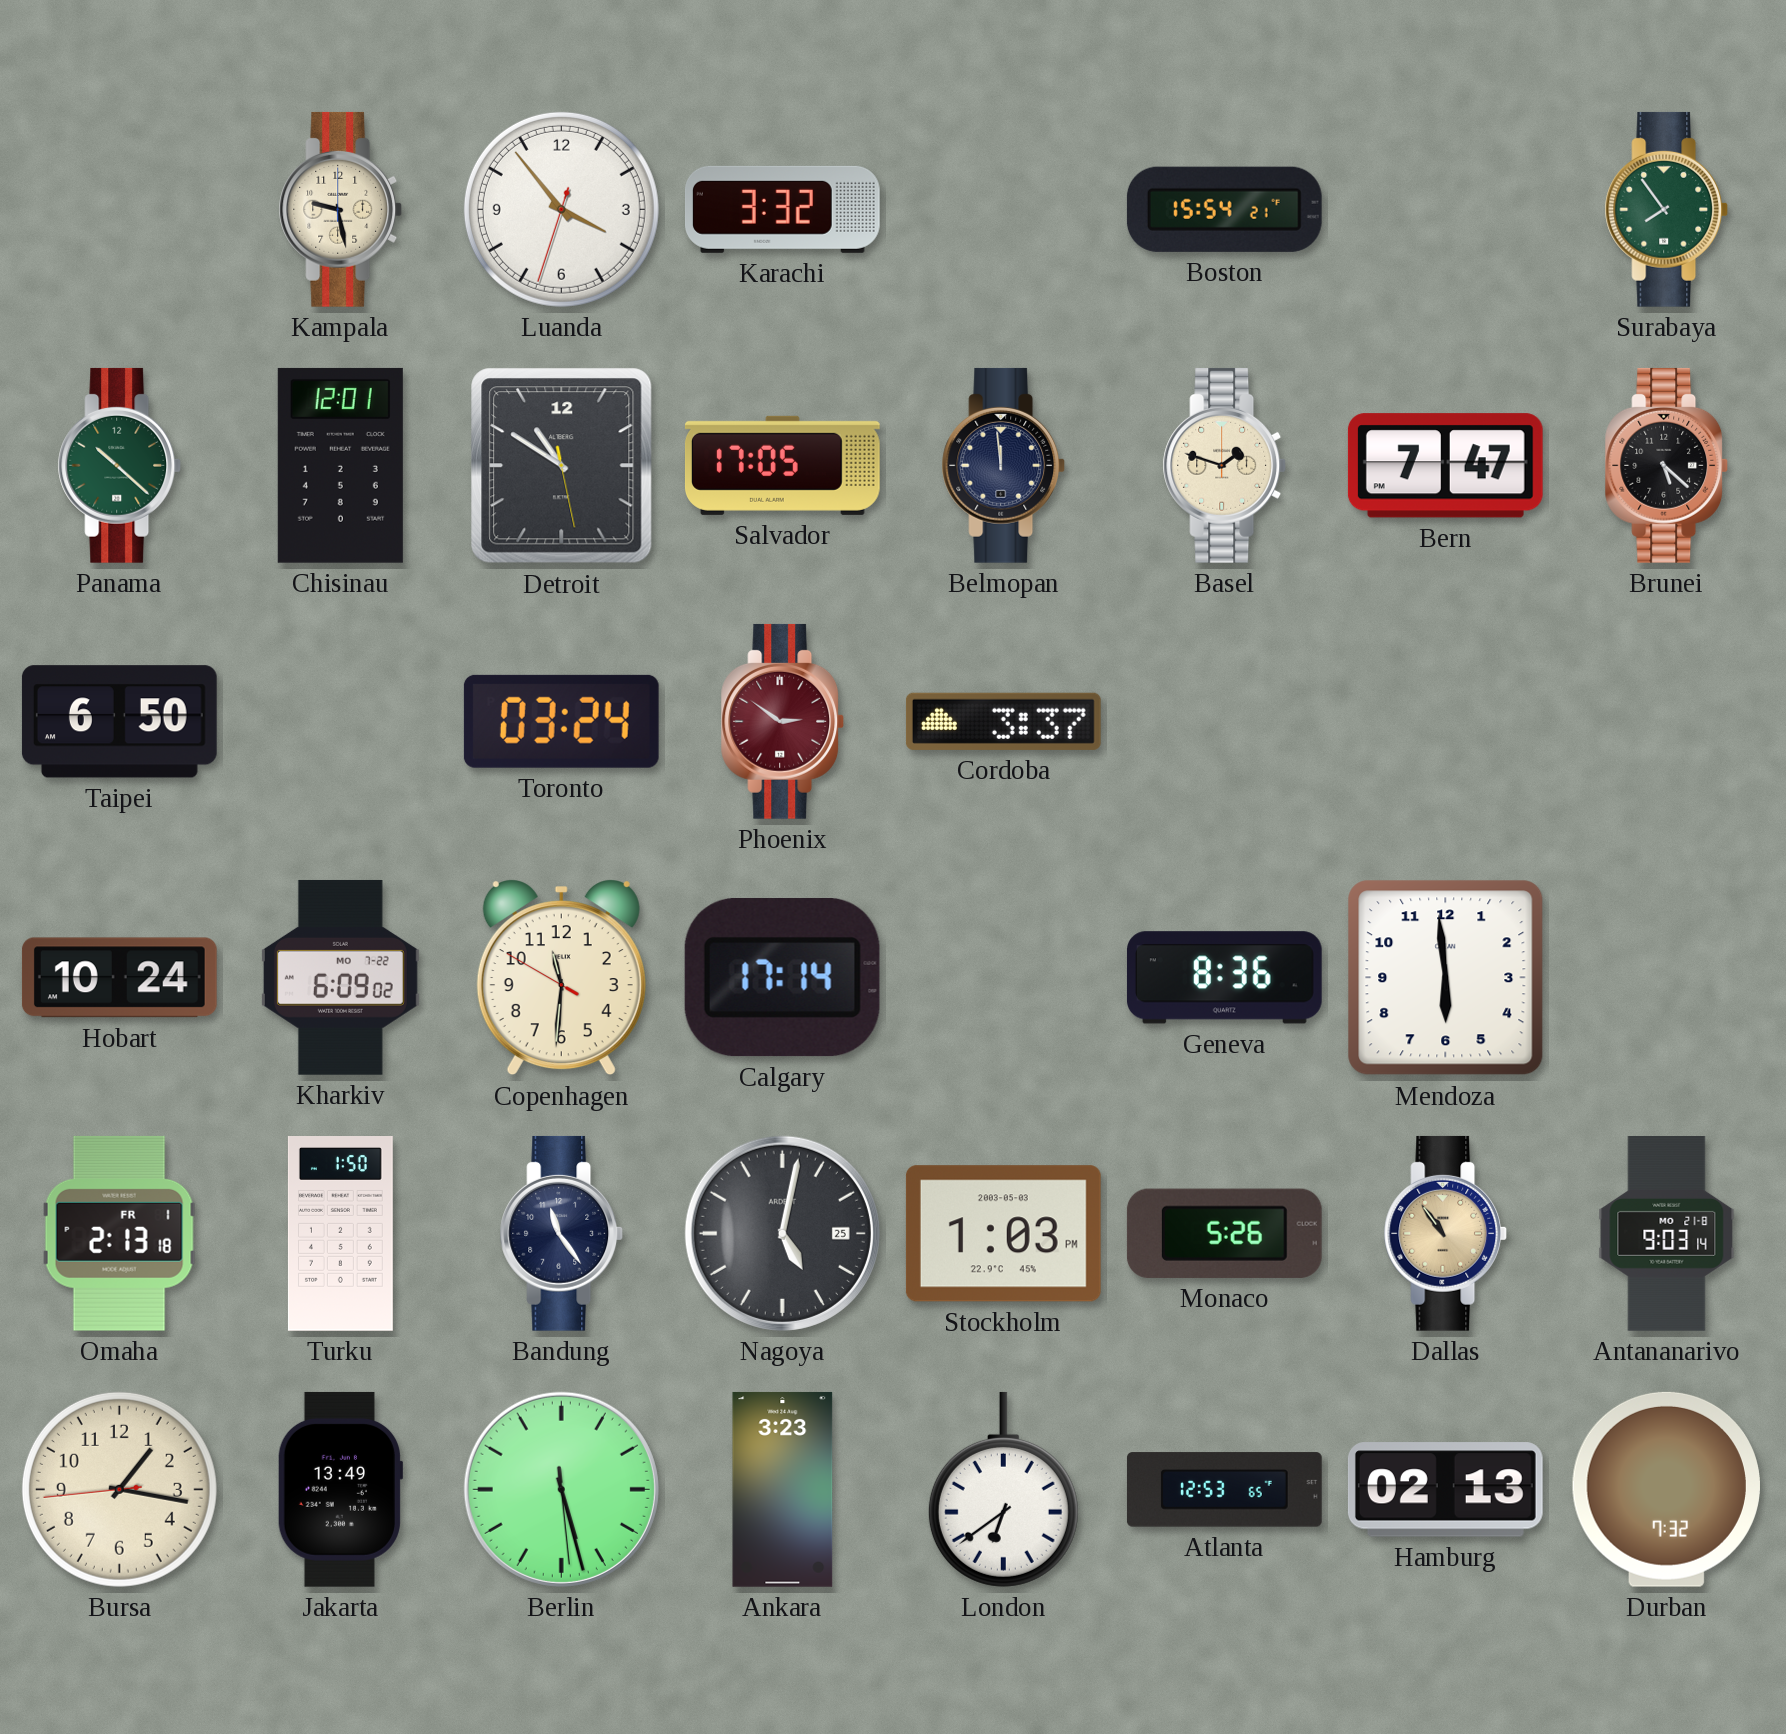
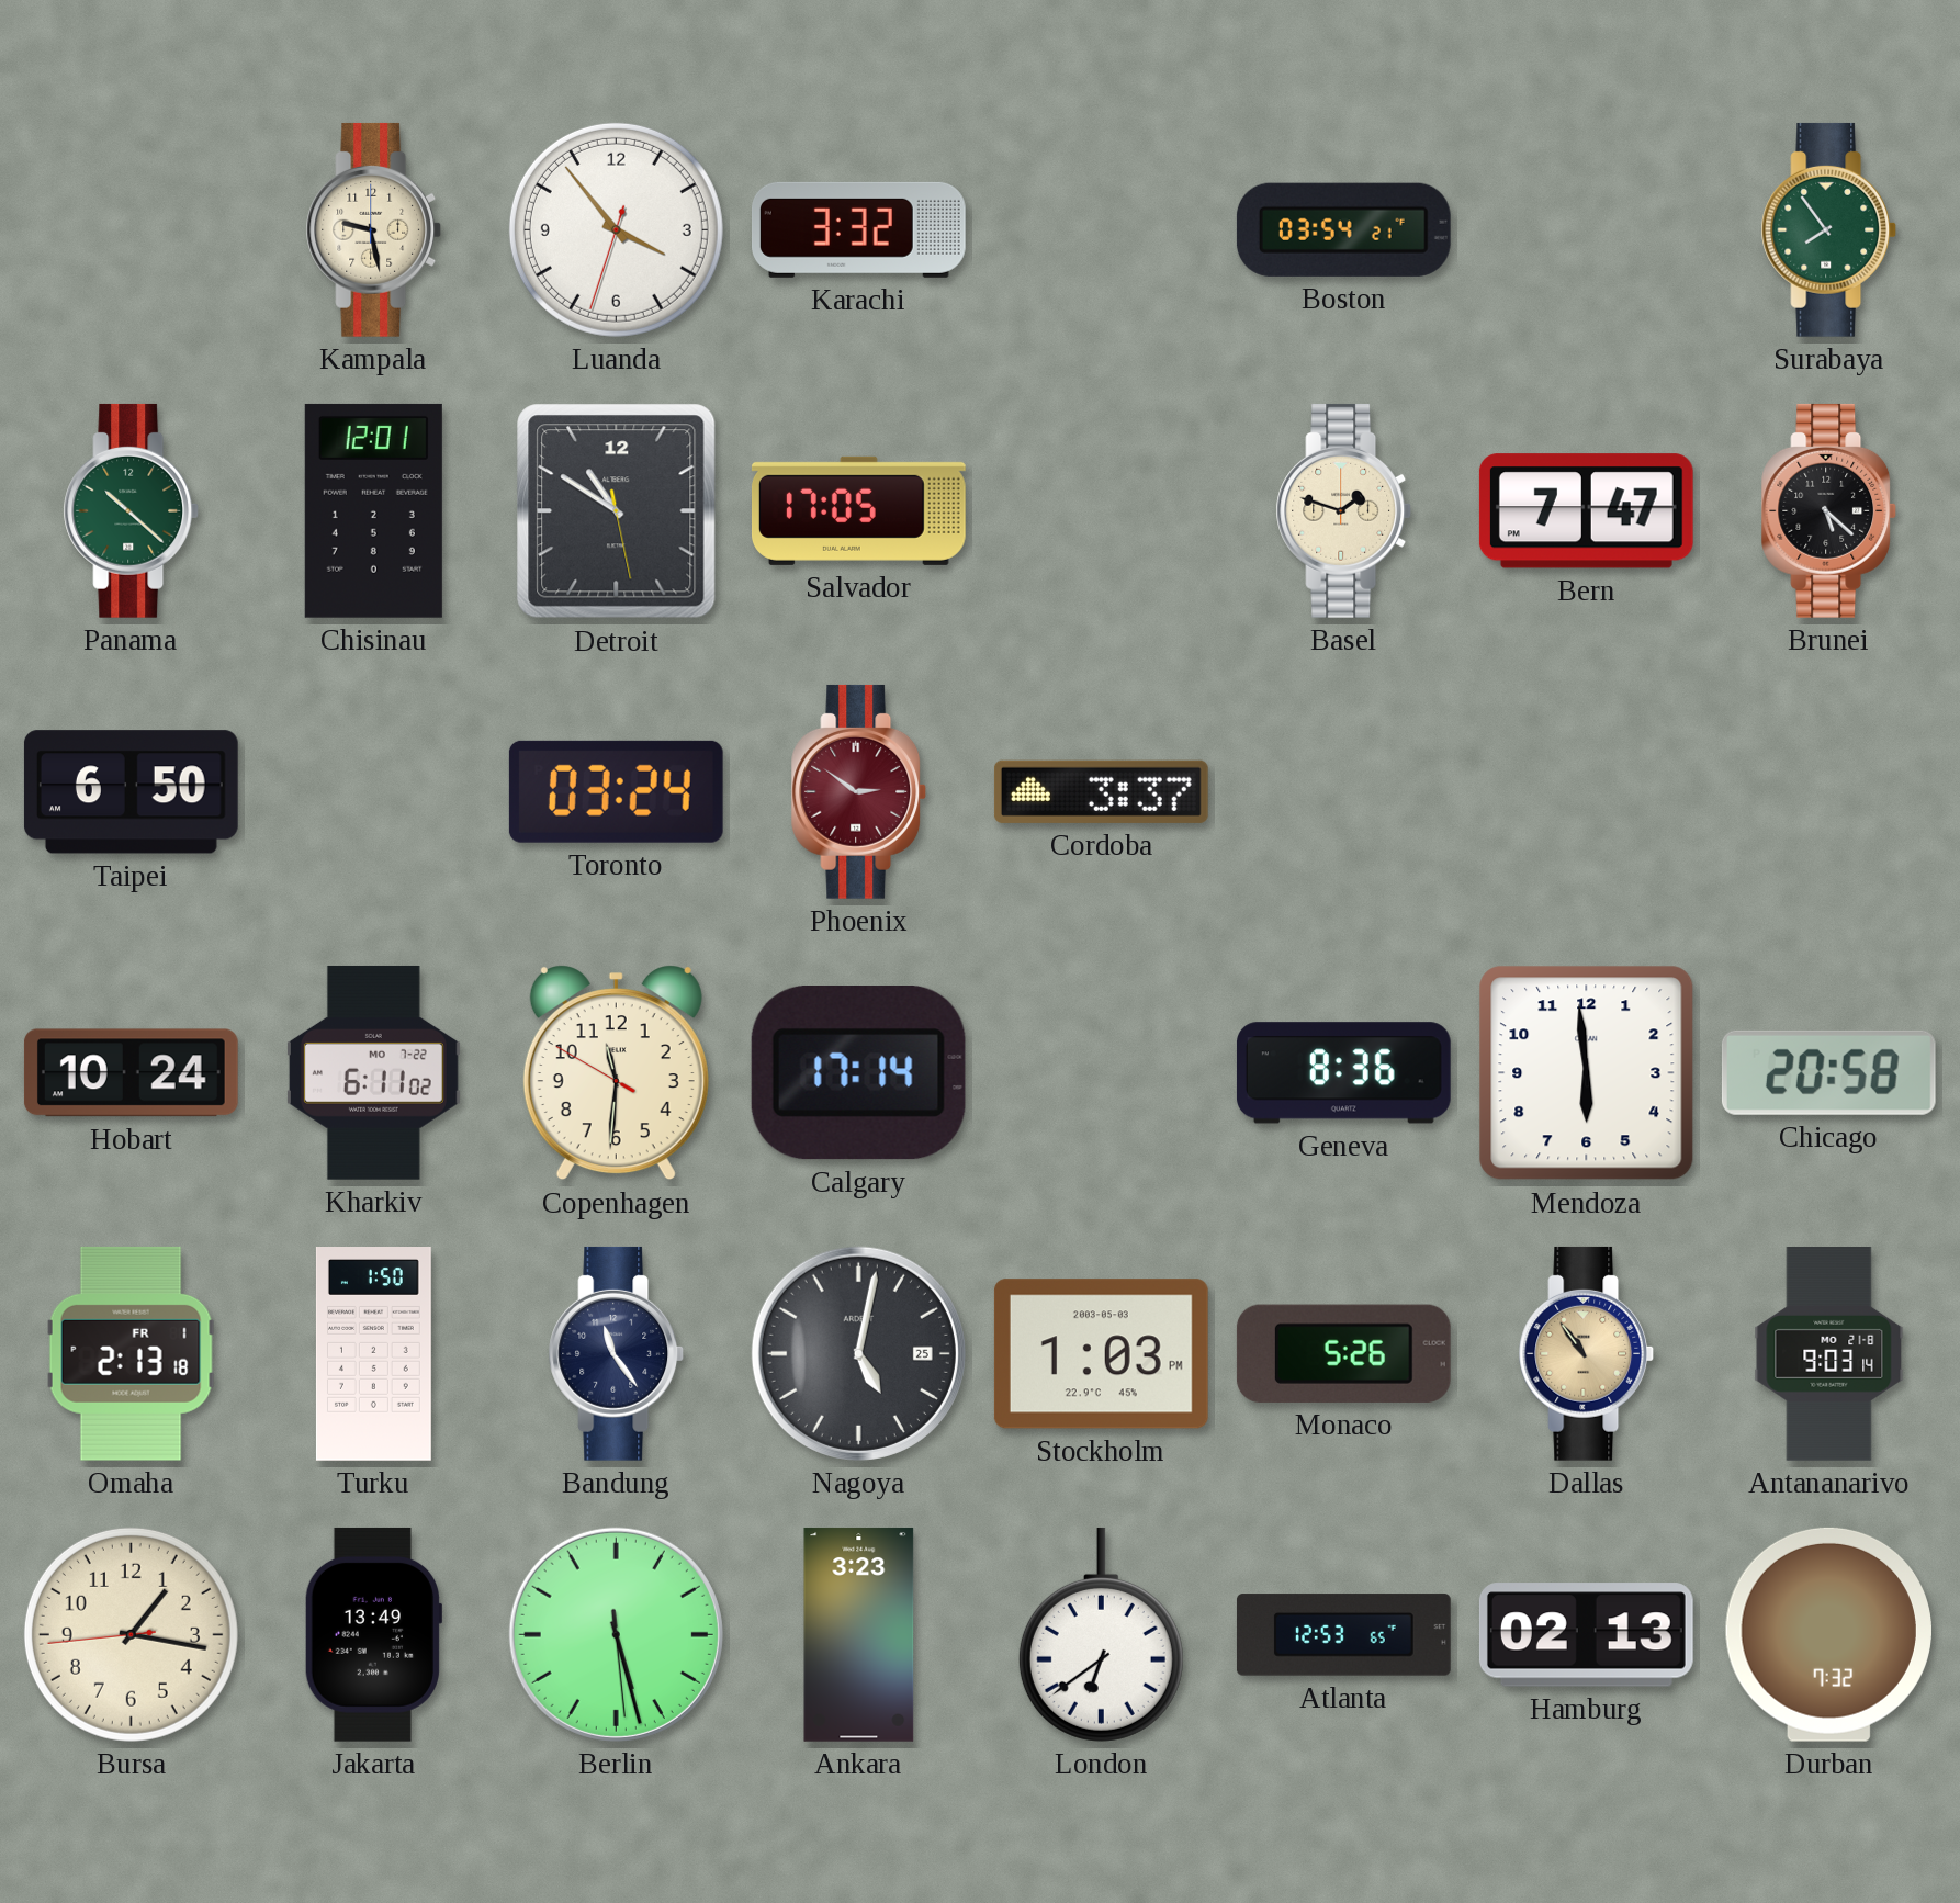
Boston: 15:54 -> 03:54 (1343, 229)
Belmopan: 11:59 -> none (1004, 465)
Kharkiv: 6:09 -> 6:11 (373, 1072)
Chicago: none -> 20:58 (1828, 1072)
